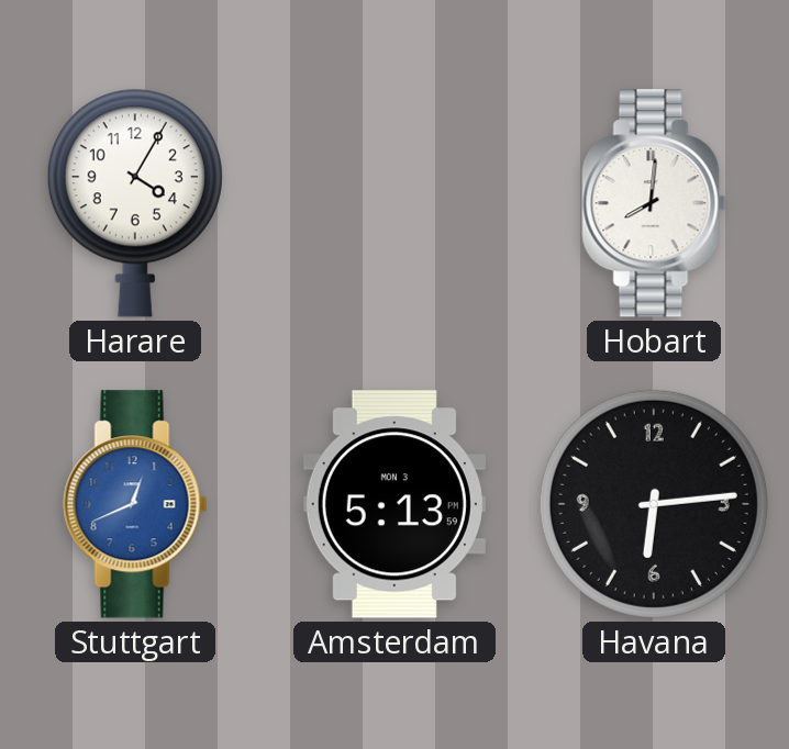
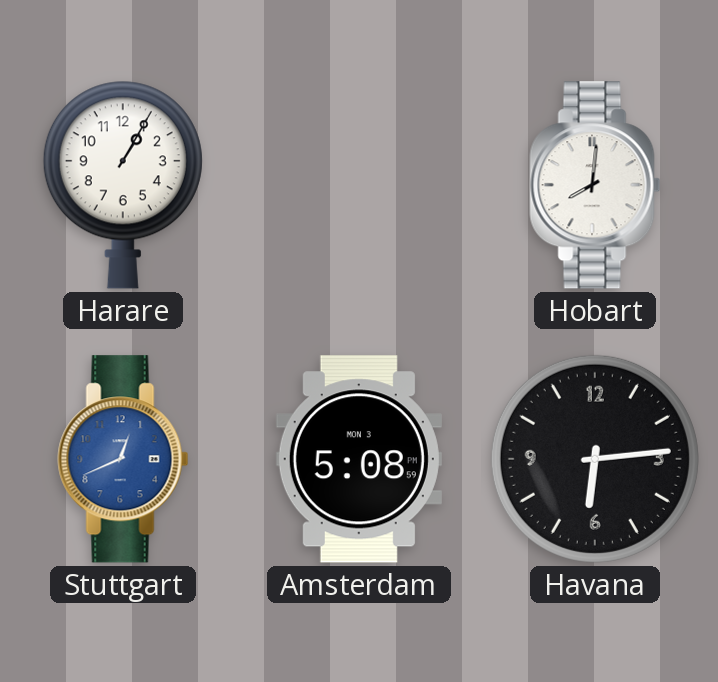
Harare: 4:05 -> 1:05 (123, 185)
Amsterdam: 5:13 -> 5:08 (359, 459)
